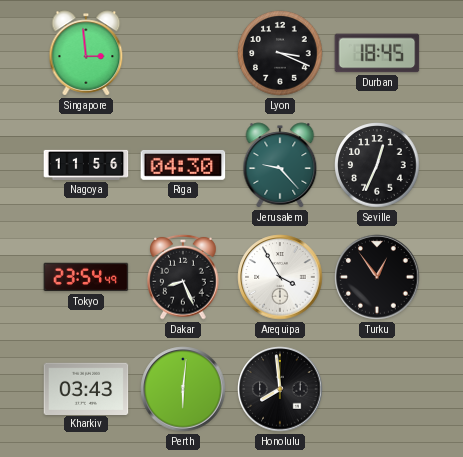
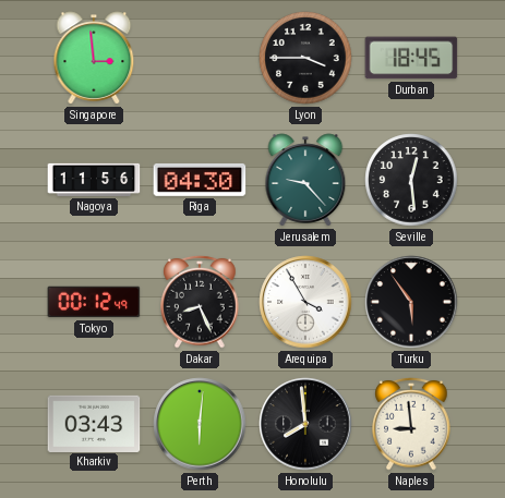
Lyon: 3:19 -> 3:45 (305, 58)
Seville: 12:34 -> 12:29 (411, 180)
Tokyo: 23:54 -> 00:12 (94, 302)
Turku: 12:54 -> 5:54 (411, 302)
Naples: none -> 8:59 (411, 424)
